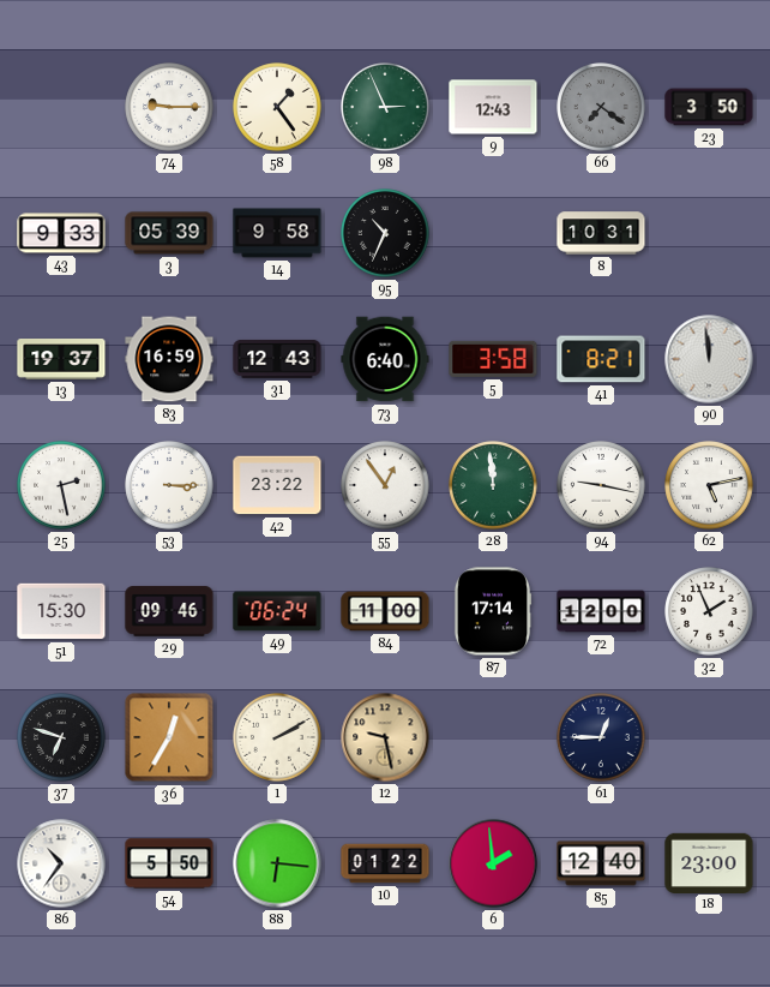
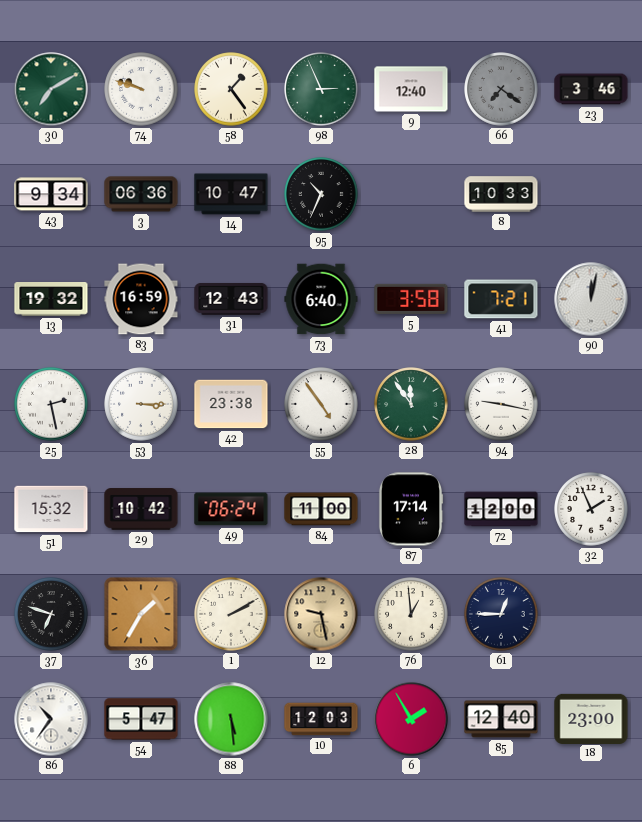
30: none -> 7:10 (51, 89)
74: 9:15 -> 9:48 (141, 89)
9: 12:43 -> 12:40 (411, 89)
23: 3:50 -> 3:46 (591, 89)
43: 9:33 -> 9:34 (51, 194)
3: 05:39 -> 06:36 (141, 194)
14: 9:58 -> 10:47 (231, 194)
8: 10:31 -> 10:33 (501, 194)
13: 19:37 -> 19:32 (51, 299)
41: 8:21 -> 7:21 (501, 299)
90: 11:59 -> 12:02 (591, 299)
42: 23:22 -> 23:38 (231, 404)
55: 12:54 -> 4:54 (321, 404)
28: 11:59 -> 11:54 (411, 404)
62: 5:13 -> none (709, 485)
51: 15:30 -> 15:32 (51, 509)
29: 09:46 -> 10:42 (141, 509)
36: 12:35 -> 1:35 (141, 614)
76: none -> 12:59 (411, 614)
54: 5:50 -> 5:47 (141, 719)
88: 6:16 -> 5:29 (231, 719)
10: 01:22 -> 12:03 (321, 719)
6: 1:59 -> 1:55 (411, 719)
